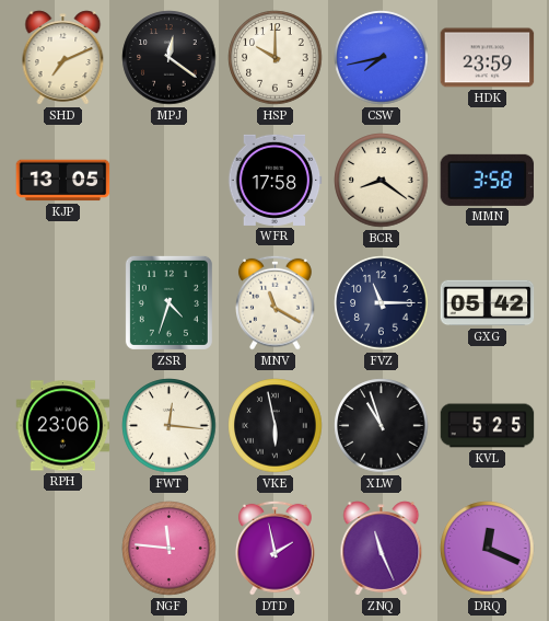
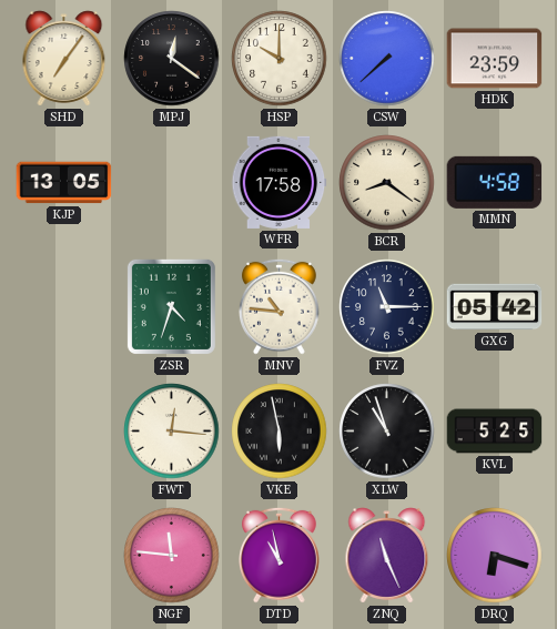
SHD: 7:11 -> 7:06 (64, 59)
CSW: 7:43 -> 7:38 (387, 59)
MMN: 3:58 -> 4:58 (495, 182)
MNV: 11:20 -> 10:46 (280, 306)
RPH: 23:06 -> none (63, 426)
DTD: 1:58 -> 10:58 (280, 555)
DRQ: 12:19 -> 6:18 (495, 556)
